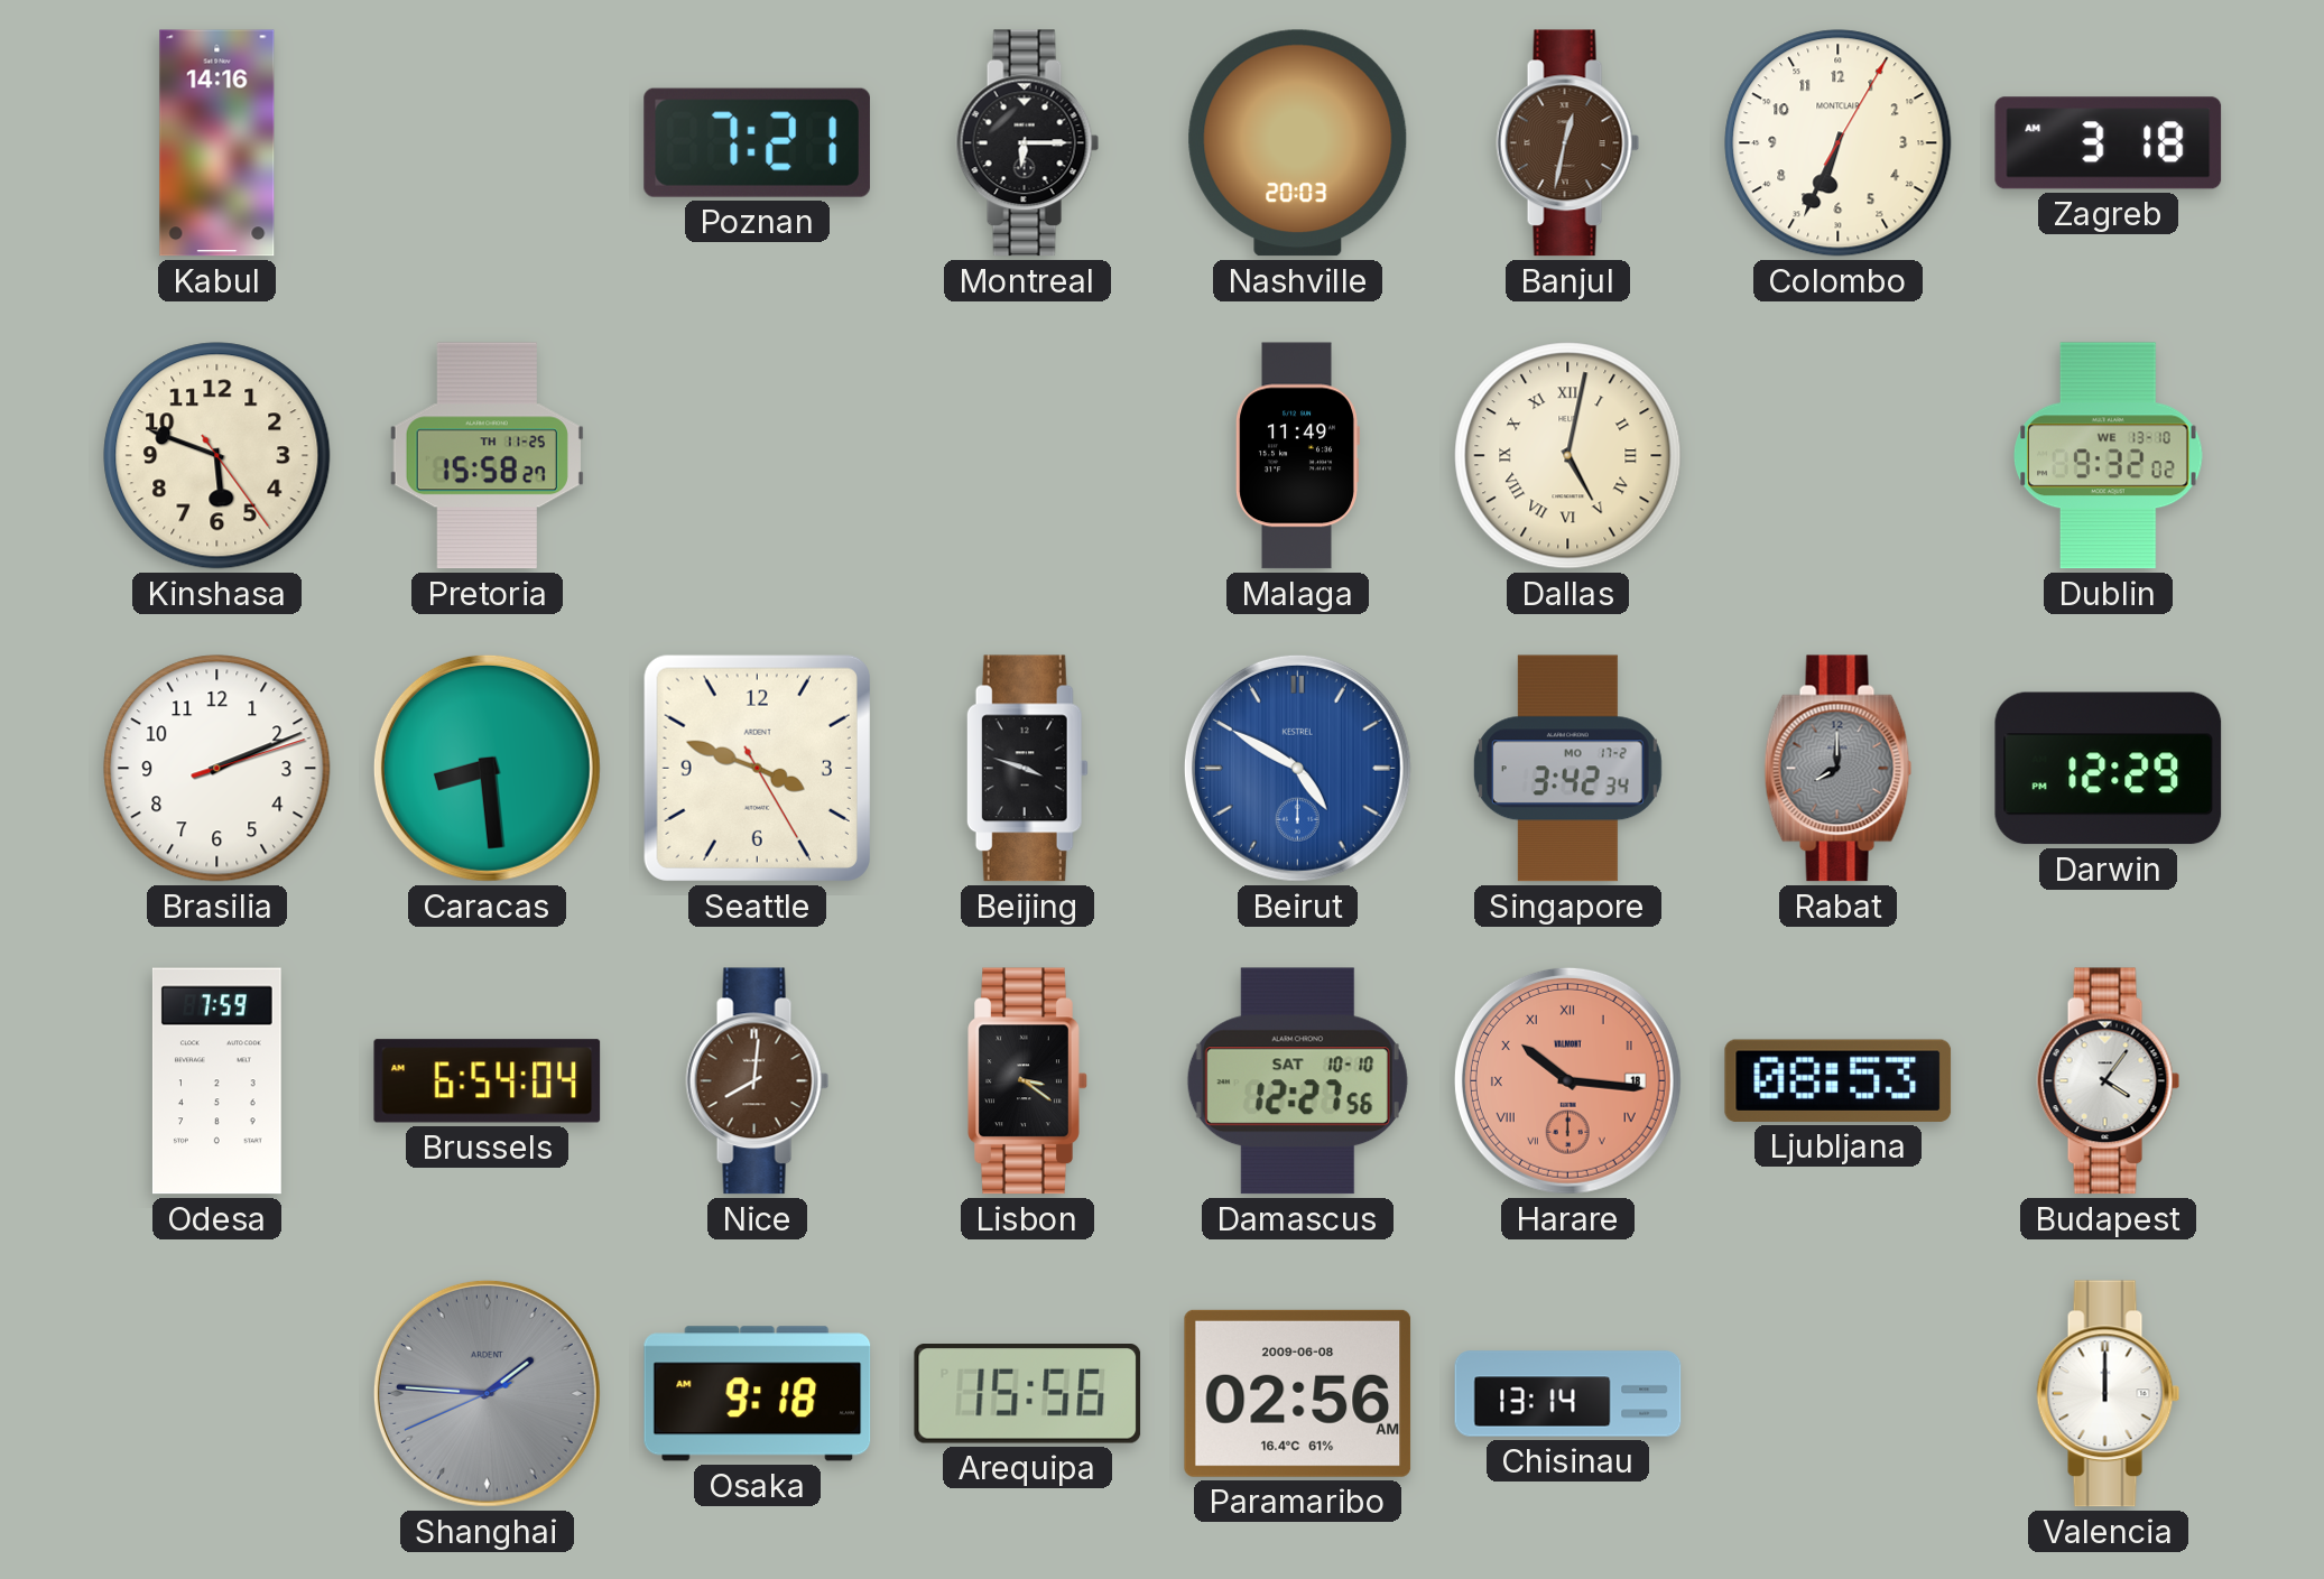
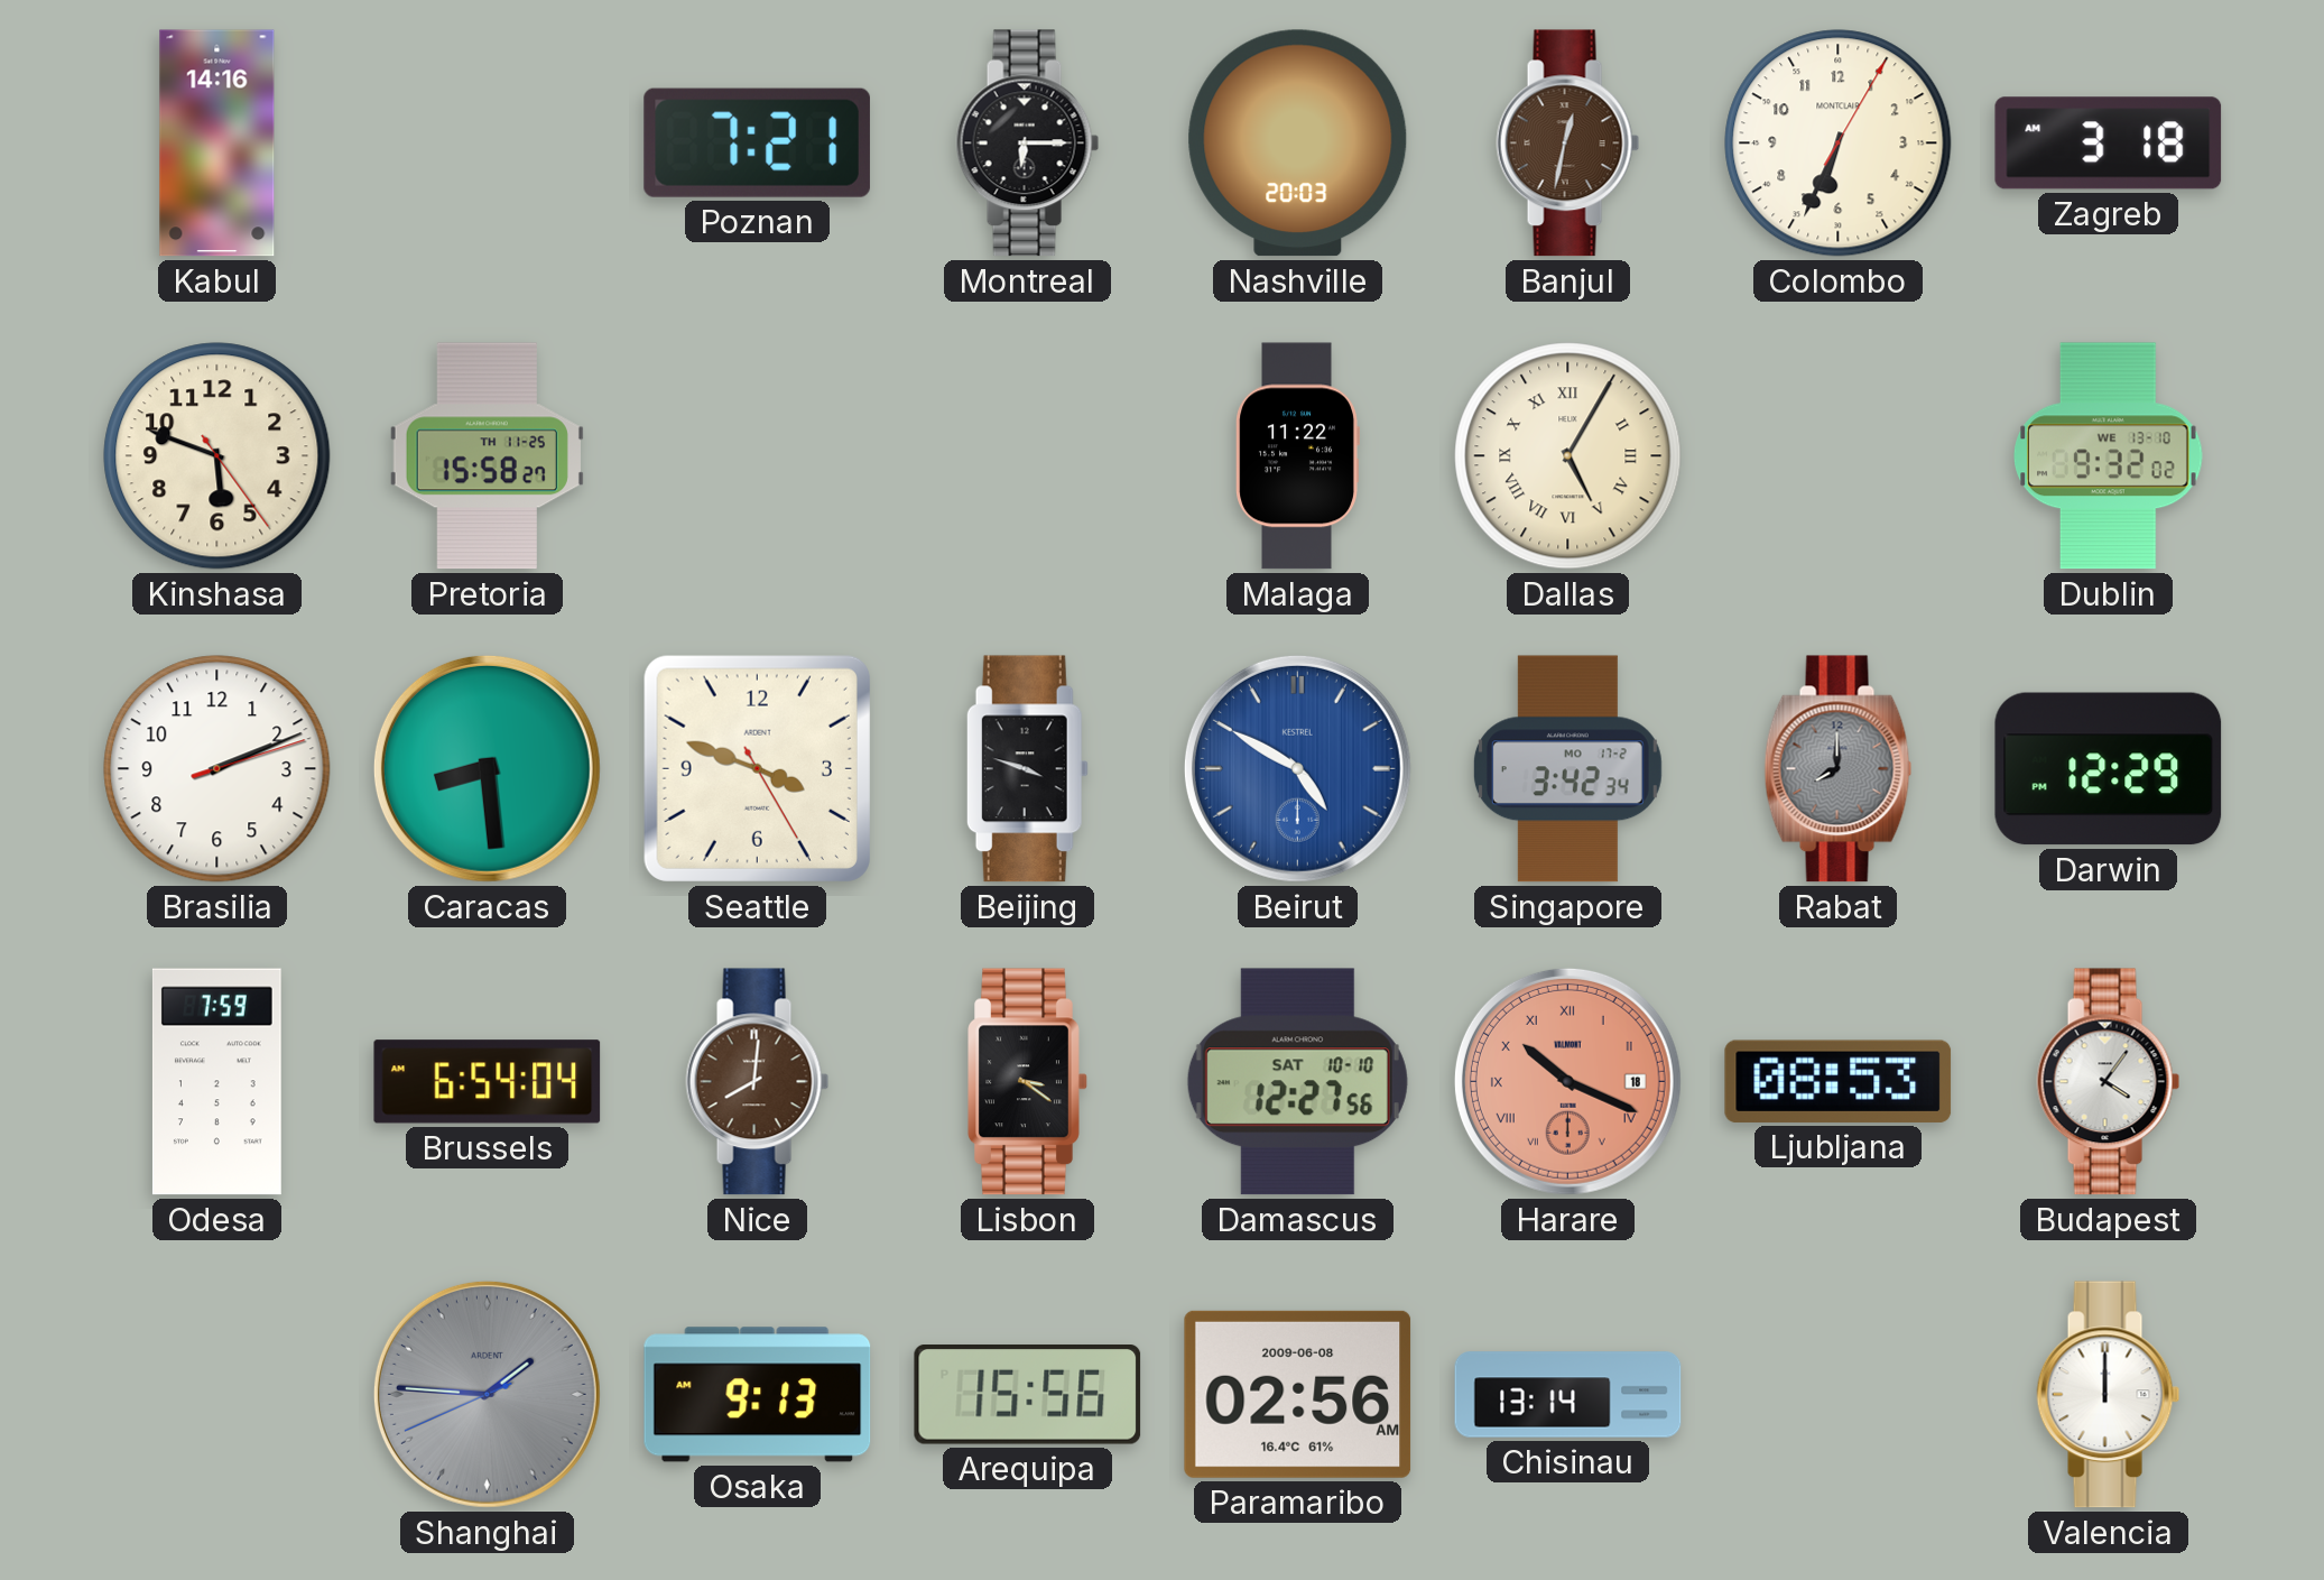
Malaga: 11:49 -> 11:22 (1297, 456)
Dallas: 5:02 -> 5:05 (1568, 456)
Harare: 10:16 -> 10:19 (1567, 1081)
Osaka: 9:18 -> 9:13 (758, 1395)
